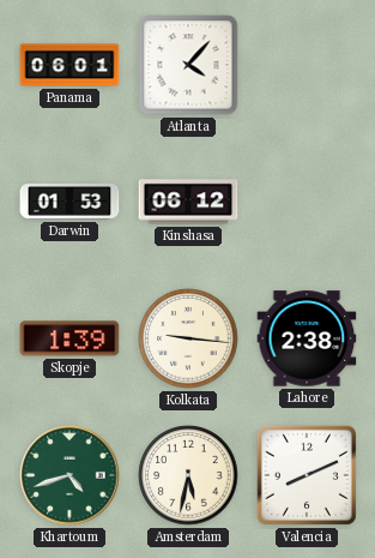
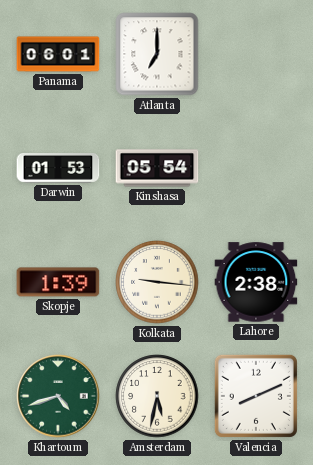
Atlanta: 4:07 -> 7:00 (157, 54)
Kinshasa: 06:12 -> 05:54 (157, 168)
